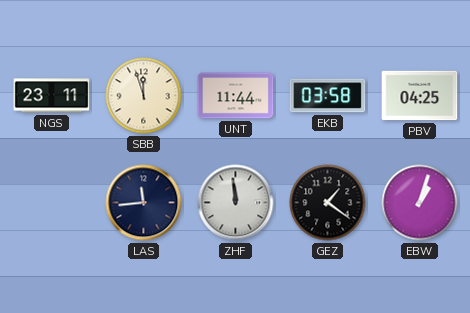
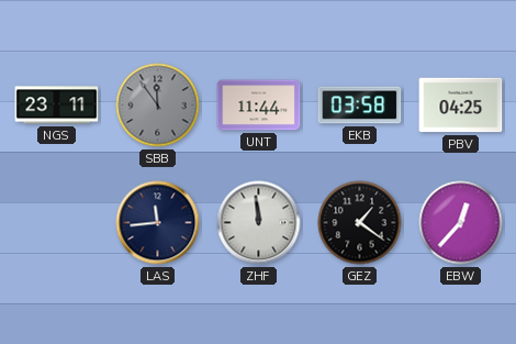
SBB: 11:57 -> 11:54 (158, 106)
SBB dial: cream -> grey (158, 106)
EBW: 1:03 -> 12:37 (461, 223)
